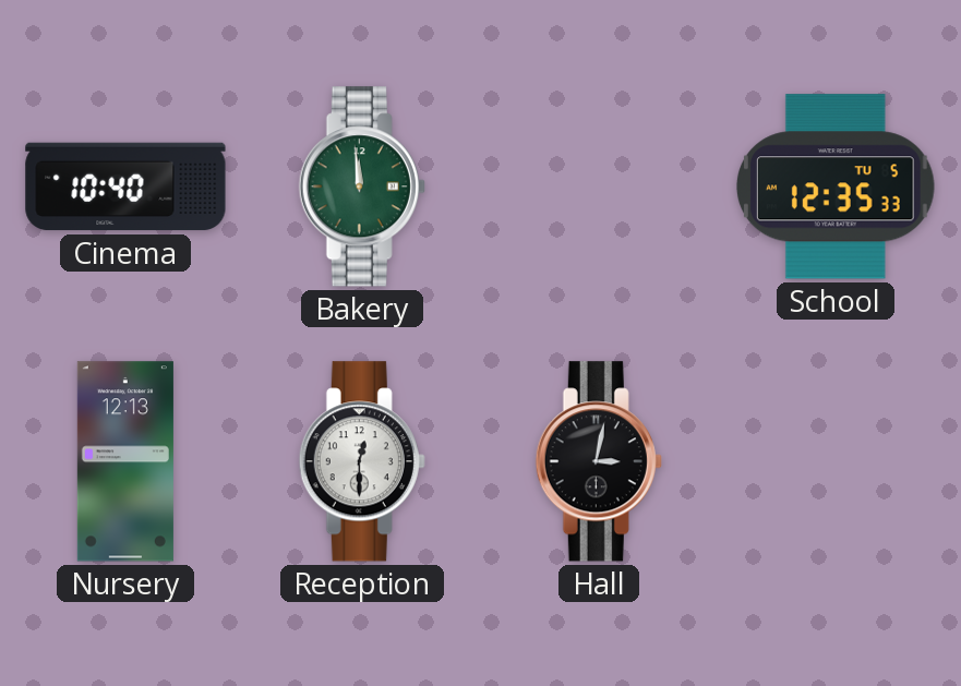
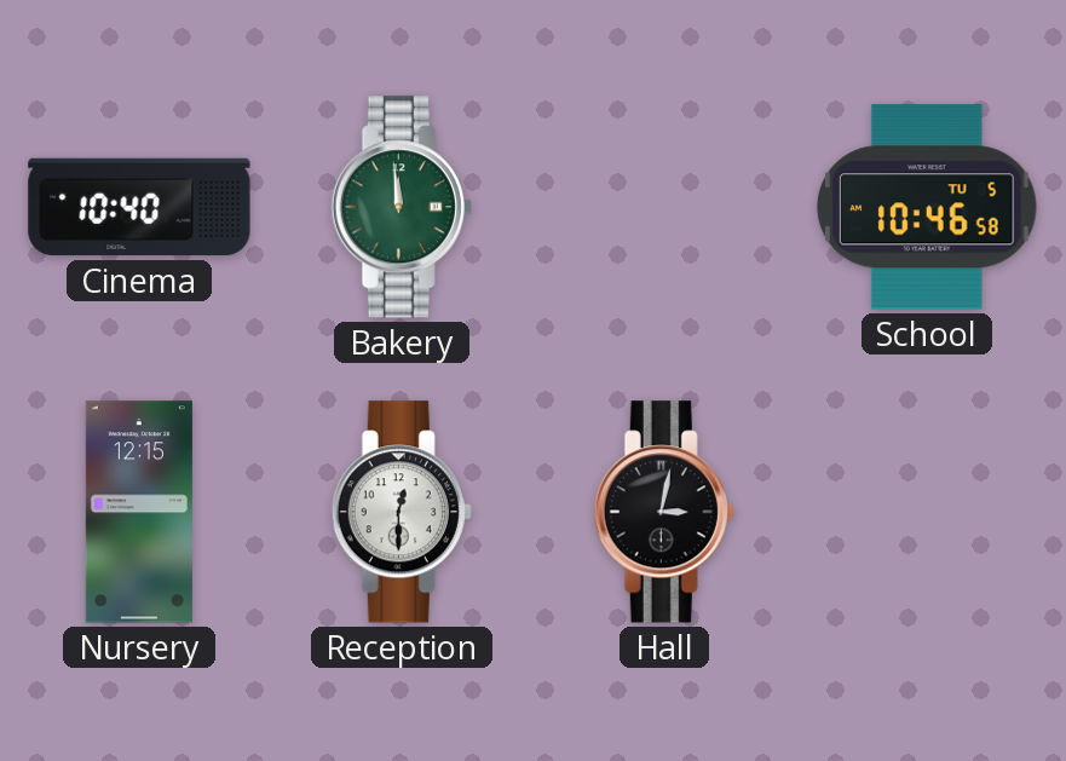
School: 12:35 -> 10:46 (927, 207)
Nursery: 12:13 -> 12:15 (139, 512)
